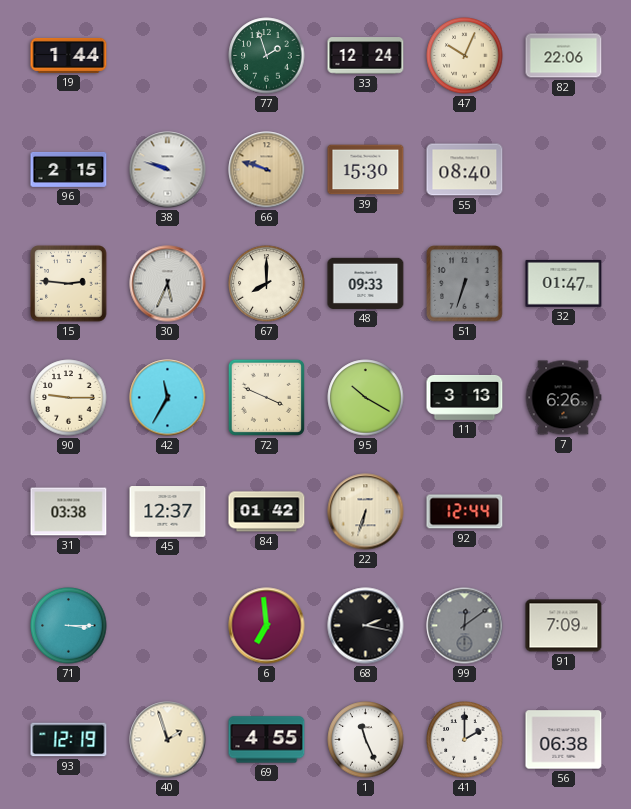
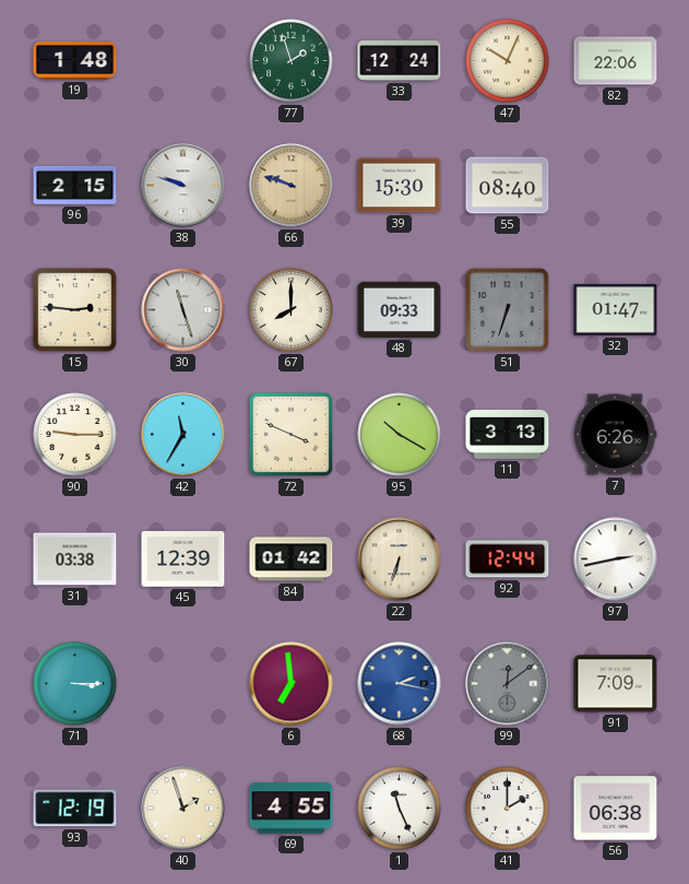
19: 1:44 -> 1:48 (75, 60)
30: 5:34 -> 11:27 (183, 310)
45: 12:37 -> 12:39 (183, 559)
97: none -> 2:43 (616, 559)
68 dial: black -> blue (400, 684)
